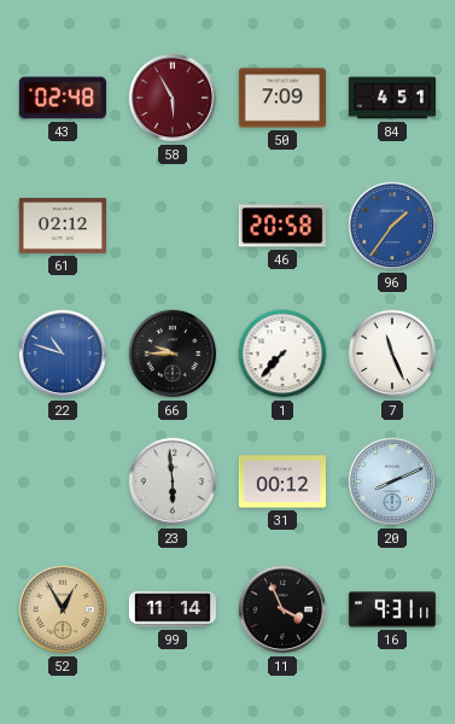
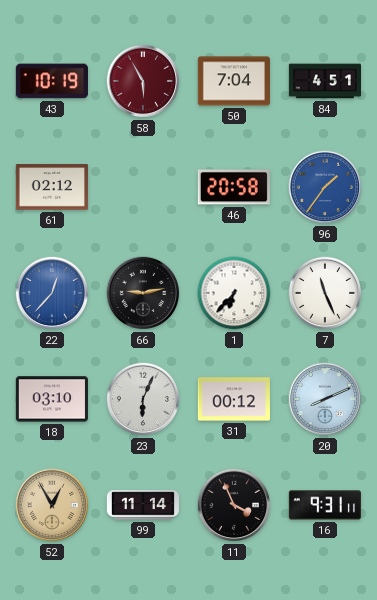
43: 02:48 -> 10:19 (52, 81)
50: 7:09 -> 7:04 (234, 81)
22: 10:48 -> 12:37 (52, 293)
66: 9:45 -> 9:13 (143, 293)
1: 7:37 -> 6:37 (234, 293)
18: none -> 03:10 (52, 399)
23: 5:59 -> 6:04 (143, 399)
